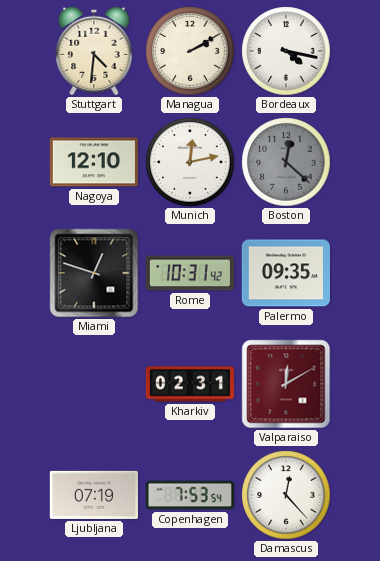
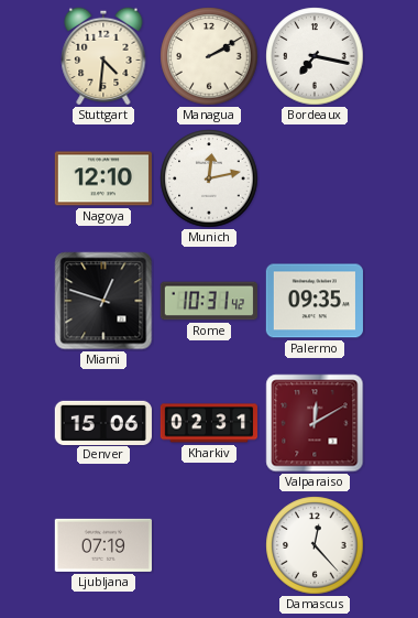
Bordeaux: 4:17 -> 7:17 (315, 56)
Boston: 12:22 -> none (286, 162)
Denver: none -> 15:06 (103, 422)
Copenhagen: 7:53 -> none (190, 495)
